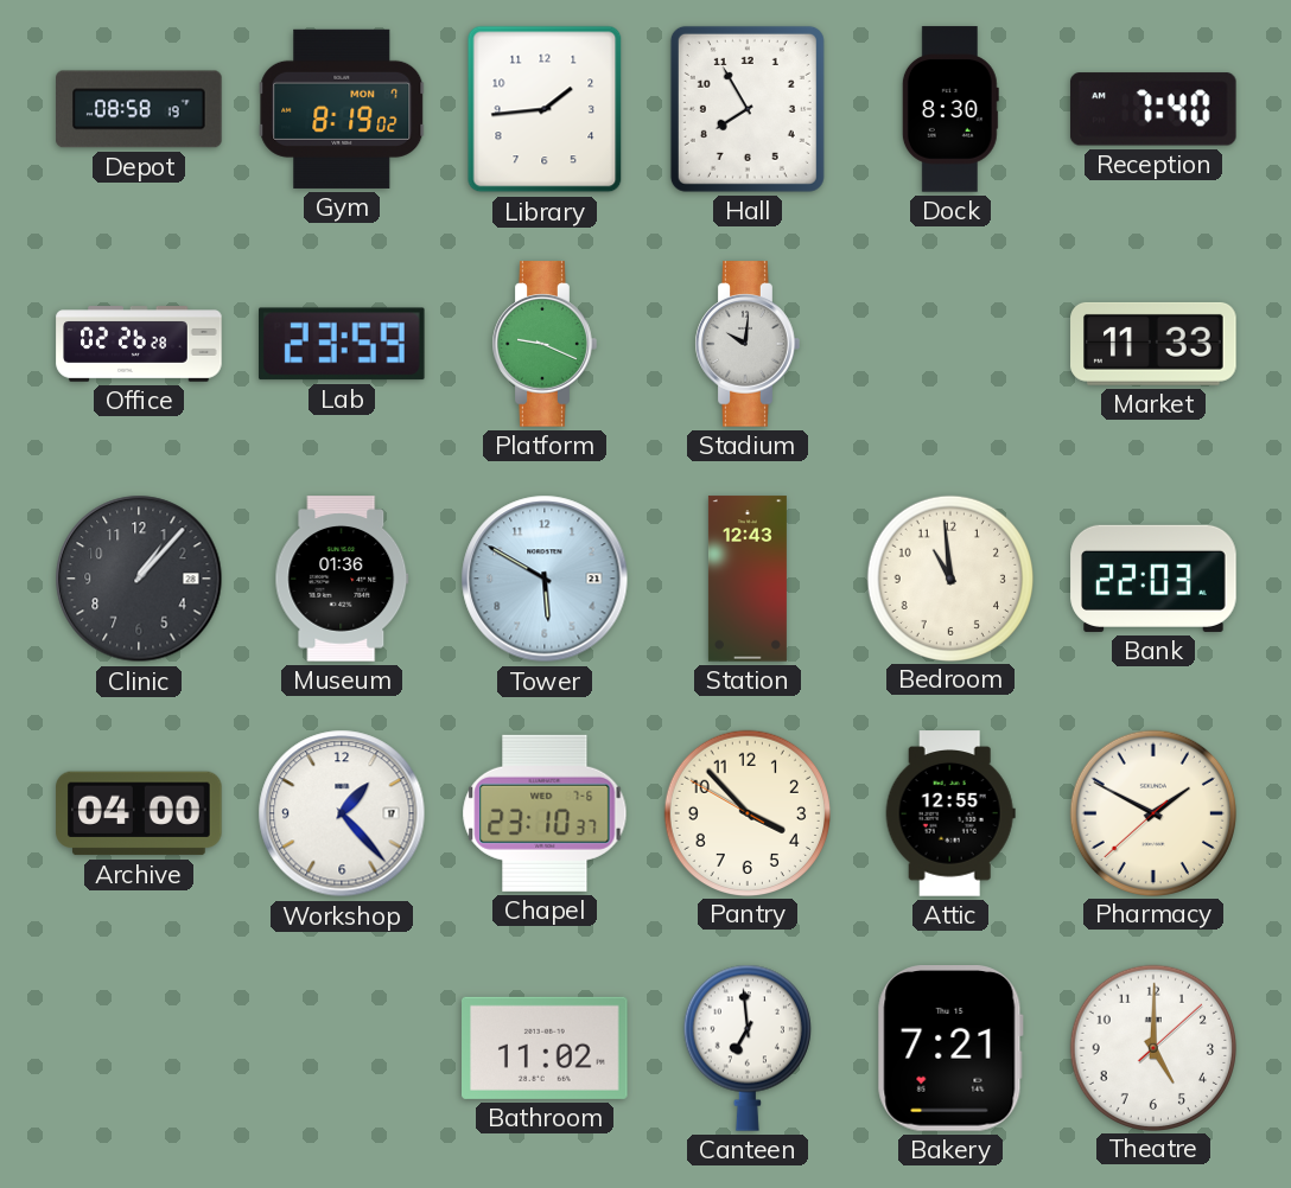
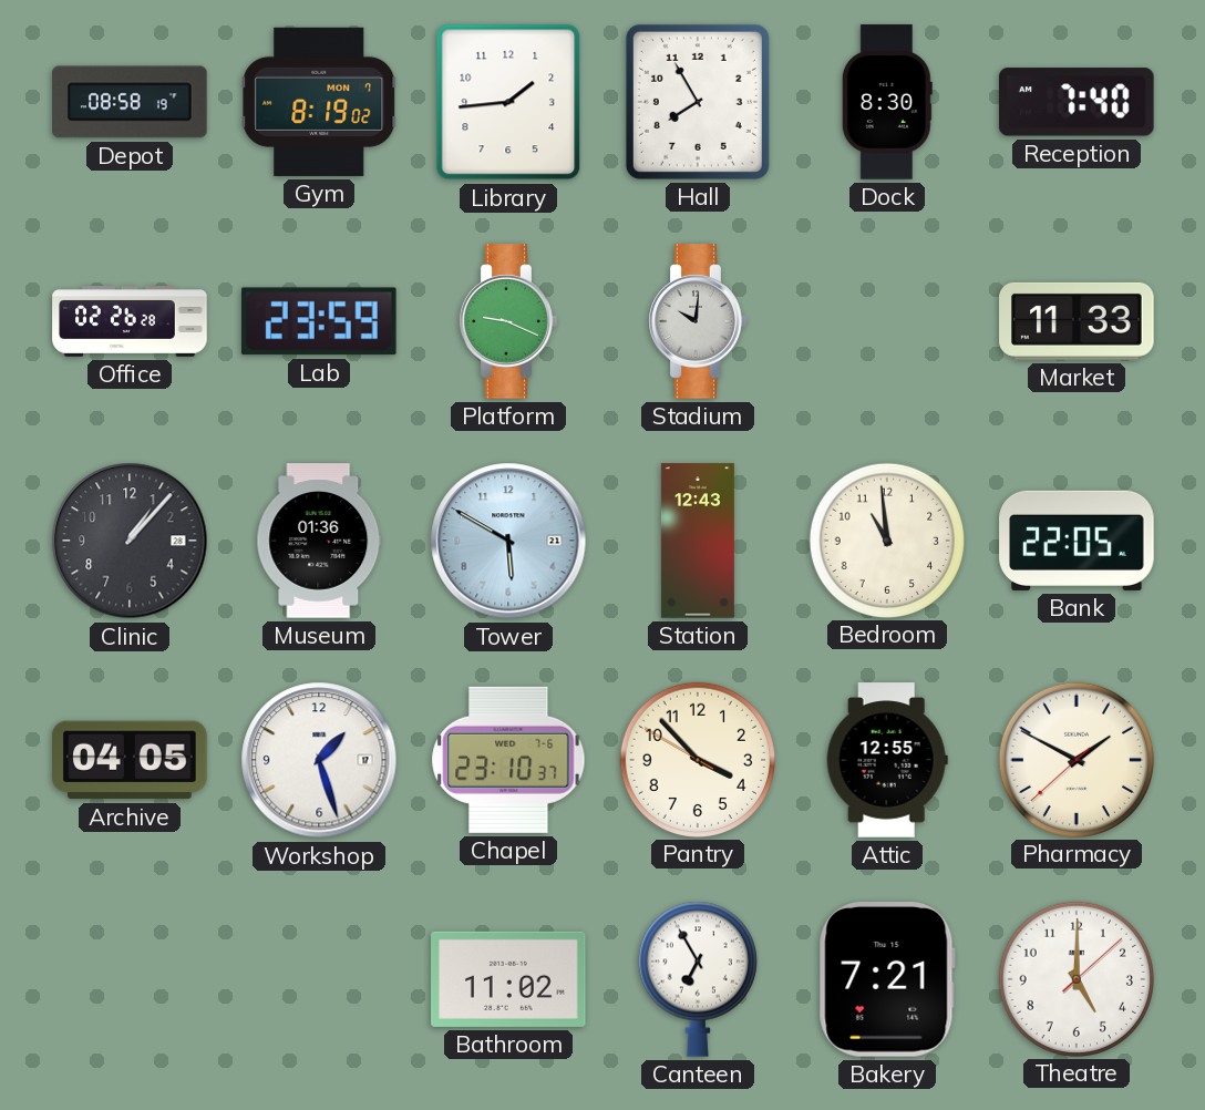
Bank: 22:03 -> 22:05 (1077, 541)
Archive: 04:00 -> 04:05 (130, 760)
Workshop: 1:23 -> 1:27 (319, 760)
Canteen: 6:59 -> 6:55 (698, 979)
